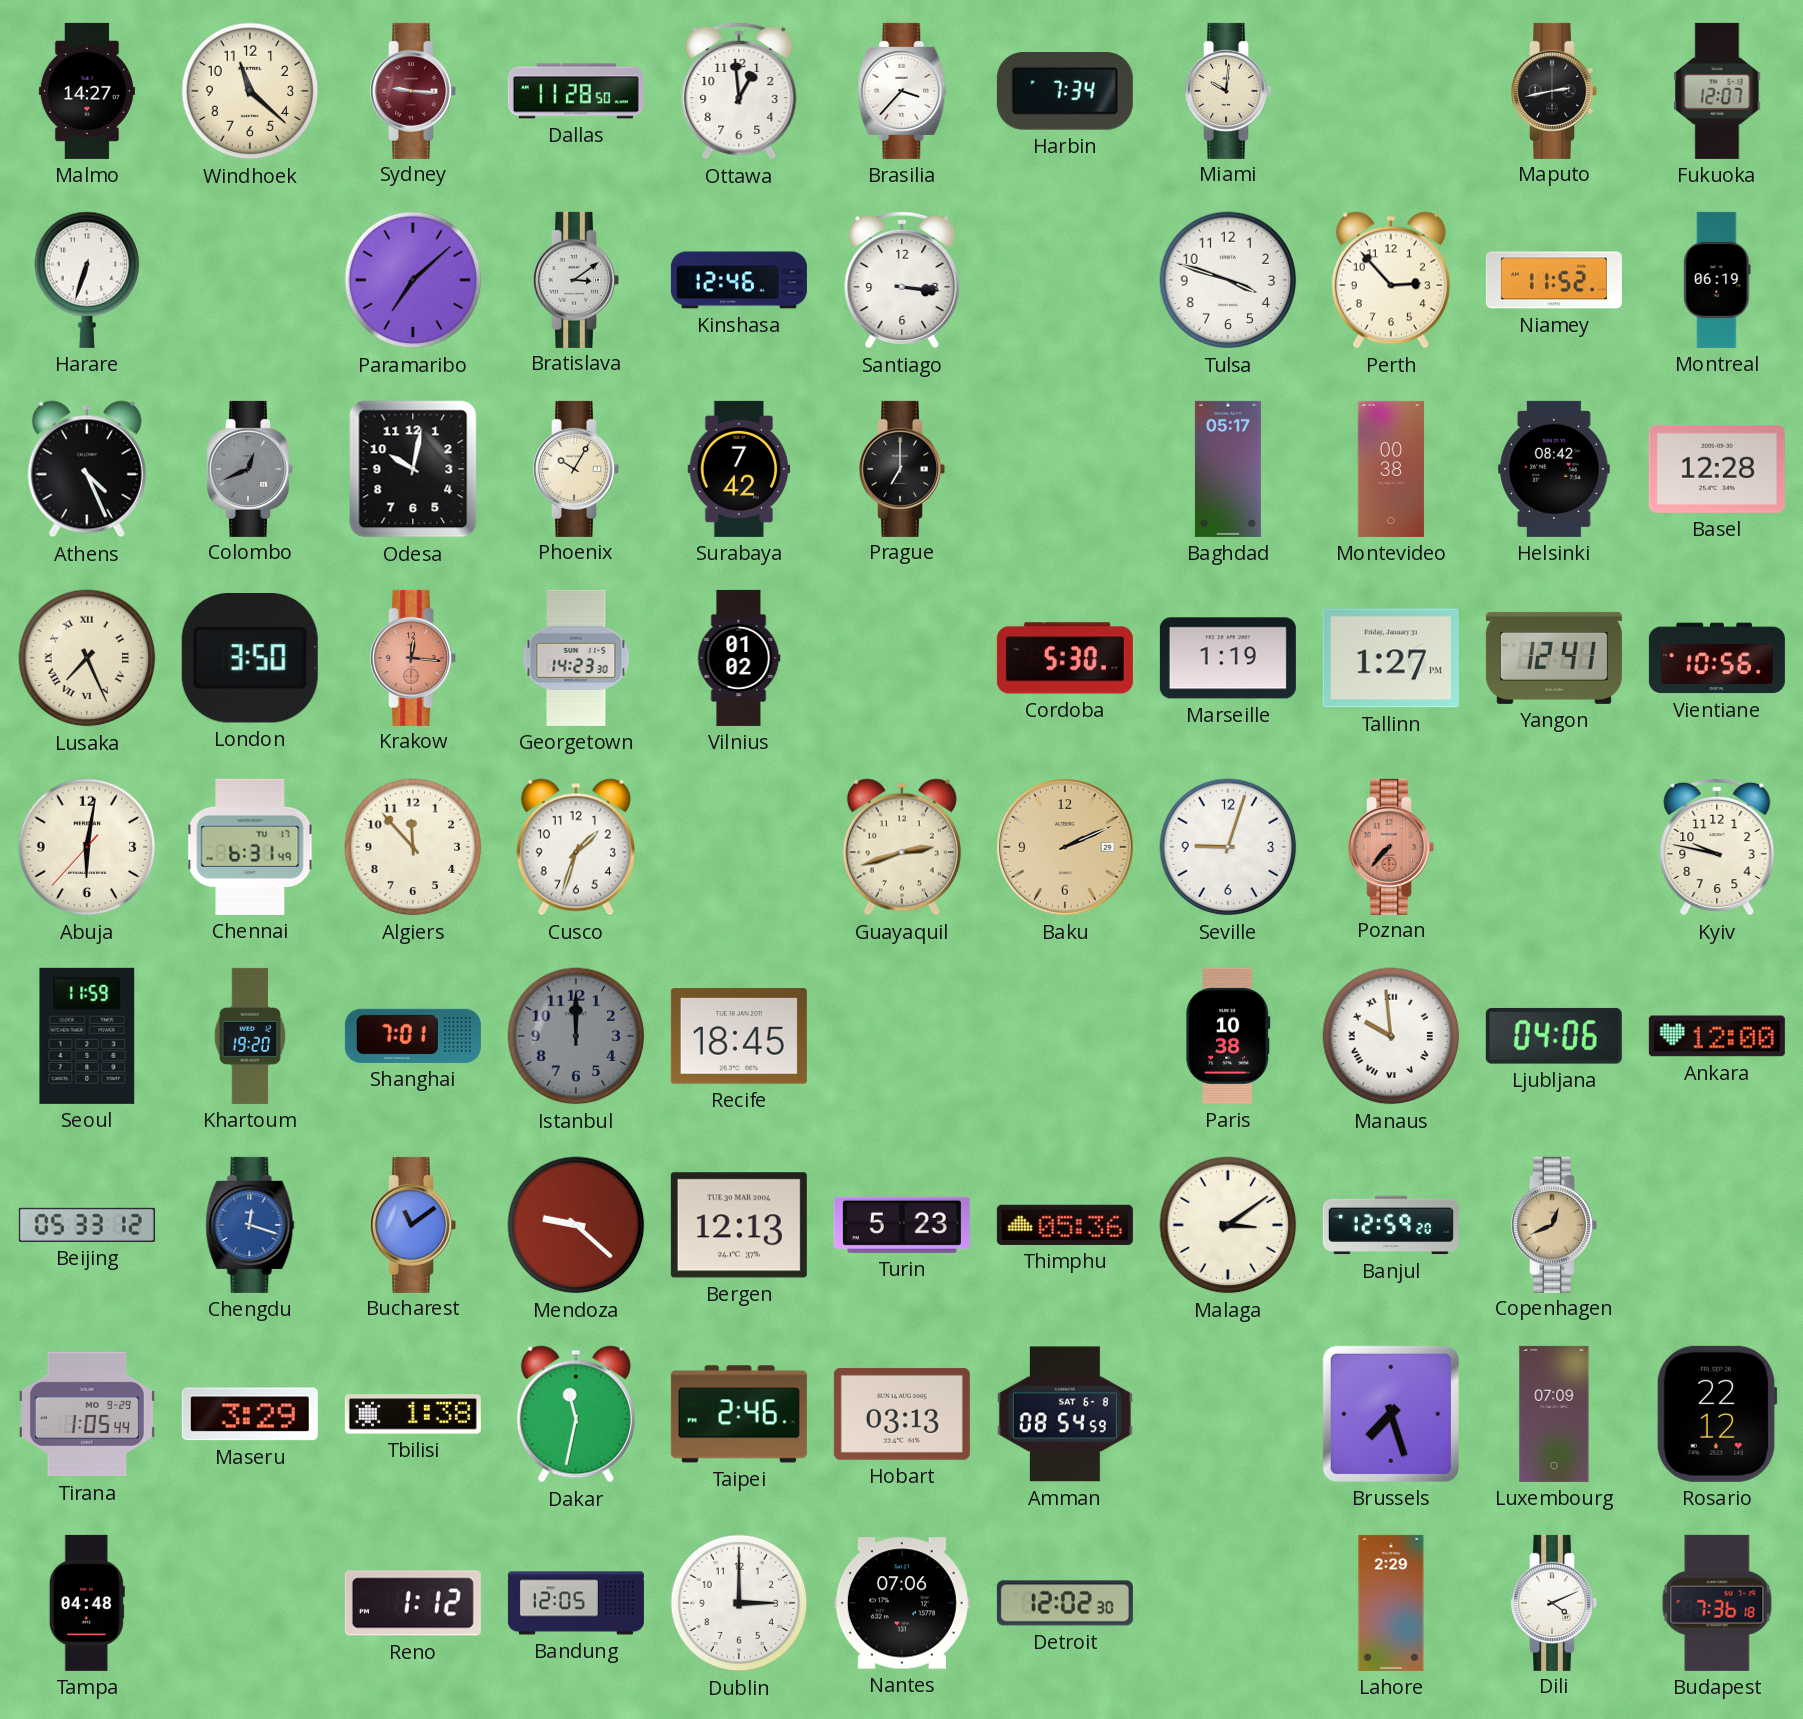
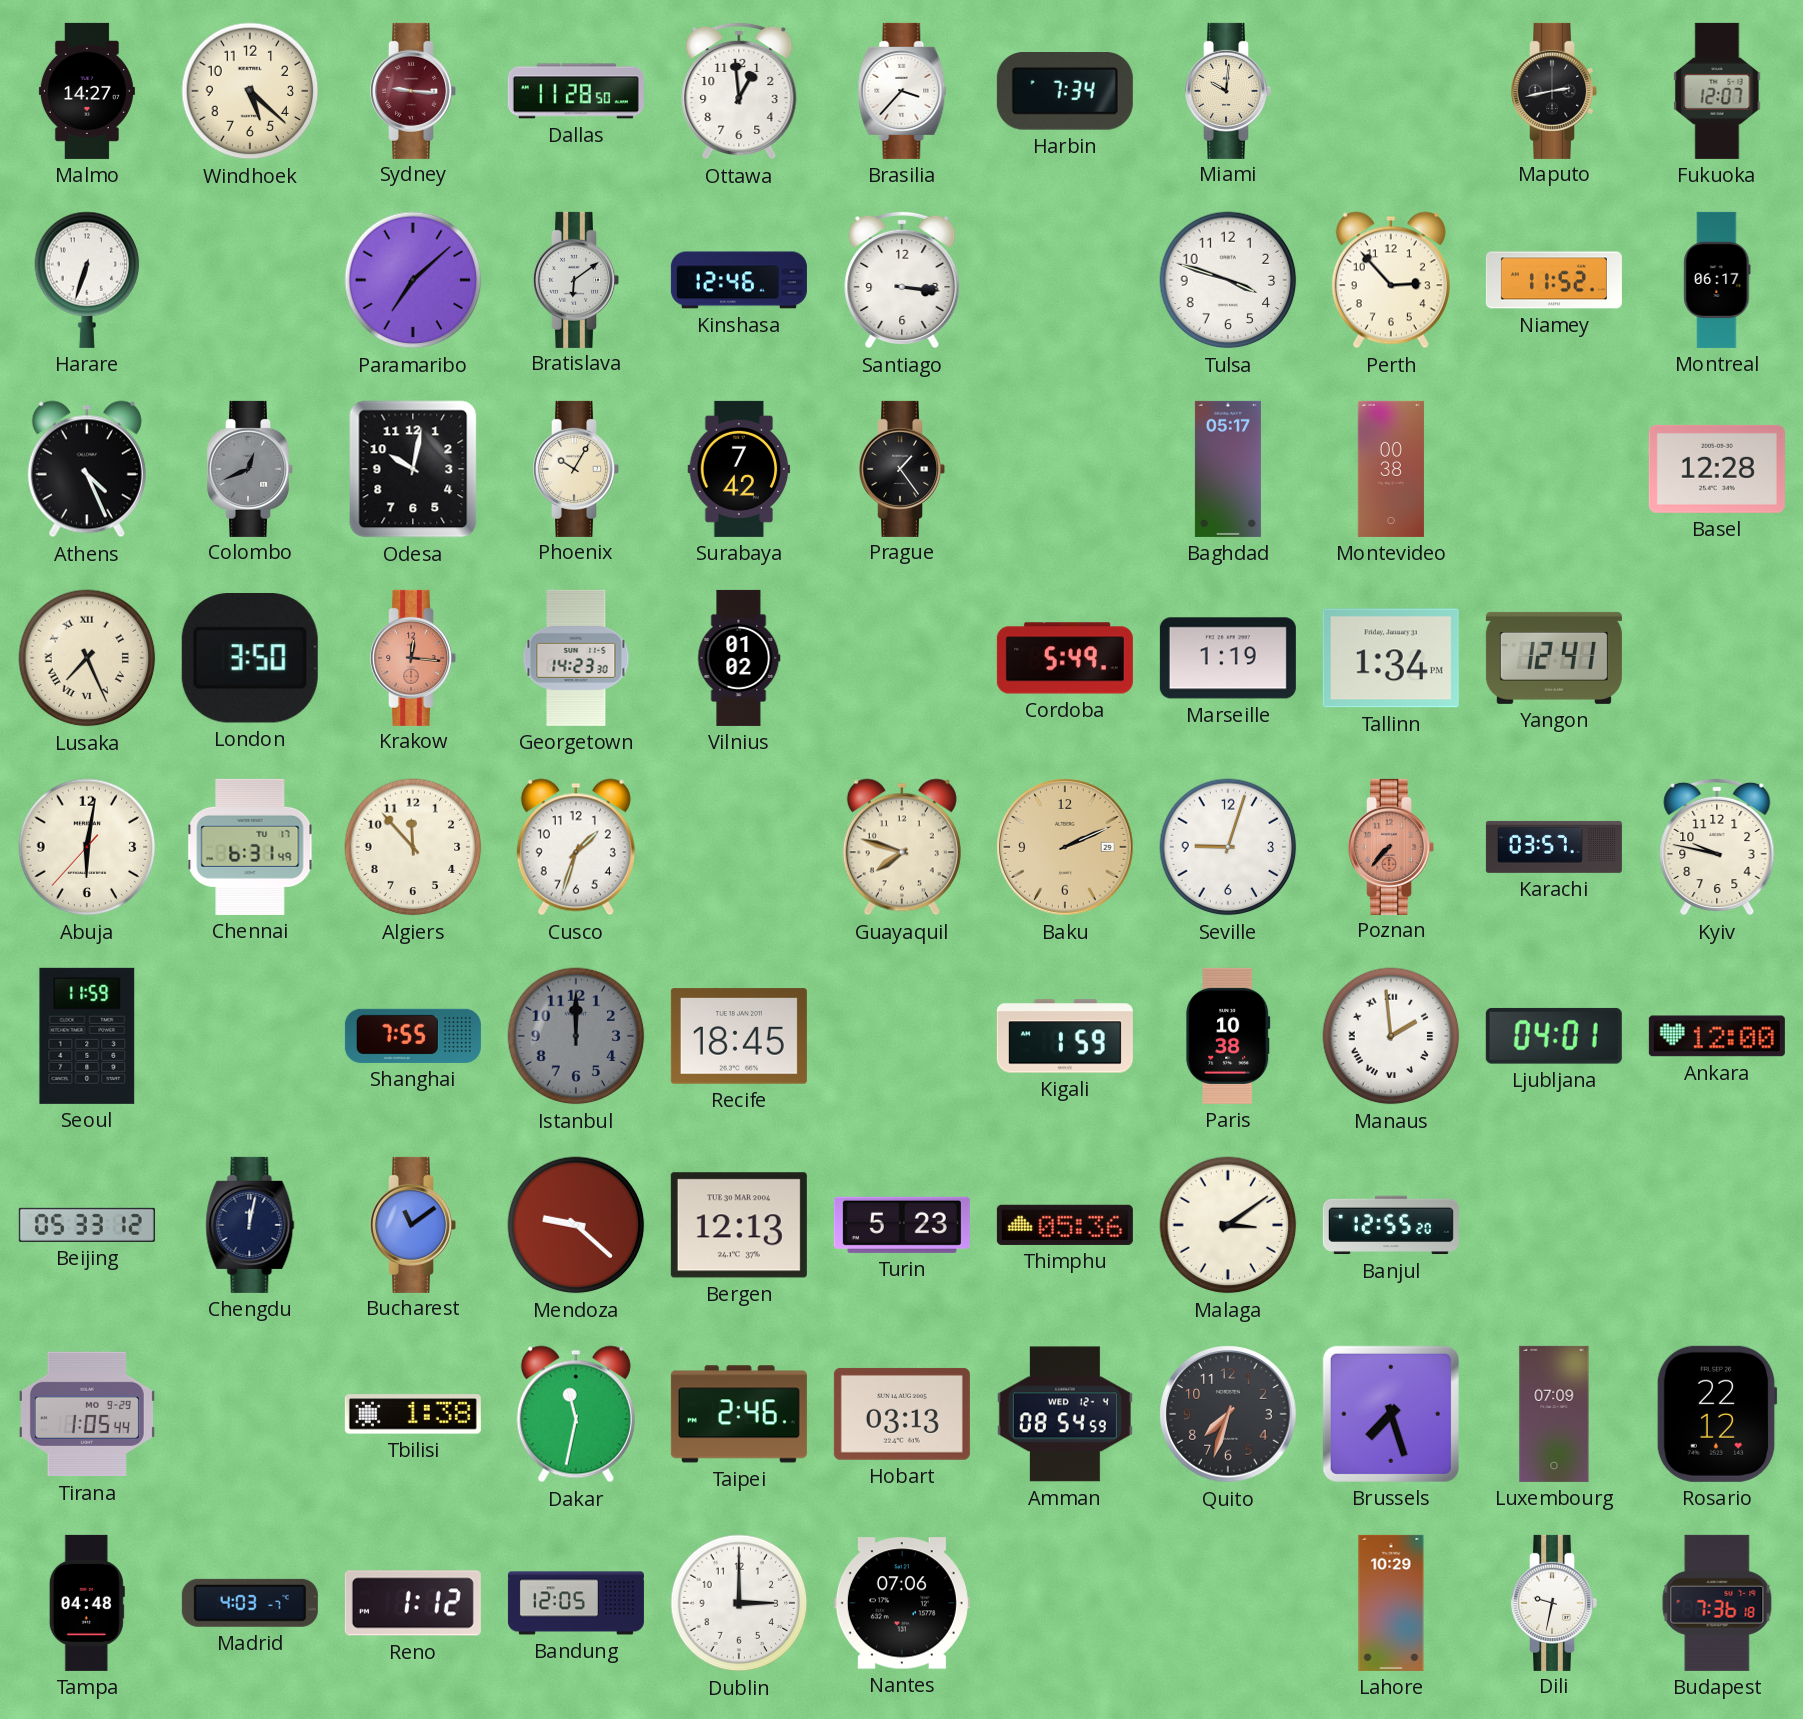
Windhoek: 11:22 -> 5:22 (250, 91)
Bratislava: 3:09 -> 6:09 (576, 280)
Montreal: 06:19 -> 06:17 (1717, 280)
Prague: 7:00 -> 1:24 (902, 469)
Helsinki: 08:42 -> none (1554, 469)
Cordoba: 5:30 -> 5:49 (1065, 658)
Tallinn: 1:27 -> 1:34 (1391, 658)
Vientiane: 10:56 -> none (1717, 658)
Guayaquil: 2:42 -> 7:48 (902, 847)
Karachi: none -> 03:57 (1554, 847)
Khartoum: 19:20 -> none (250, 1036)
Shanghai: 7:01 -> 7:55 (413, 1036)
Kigali: none -> 1:59 (1065, 1036)
Manaus: 9:59 -> 1:59 (1391, 1036)
Ljubljana: 04:06 -> 04:01 (1554, 1036)
Chengdu: 12:18 -> 12:02 (250, 1225)
Chengdu dial: blue -> navy (250, 1225)
Banjul: 12:59 -> 12:55 (1391, 1225)
Copenhagen: 12:41 -> none (1554, 1225)
Maseru: 3:29 -> none (250, 1414)
Amman date: SAT 6-8 -> WED 12-4 (1065, 1414)
Quito: none -> 7:33 (1228, 1414)
Madrid: none -> 4:03 (250, 1603)
Detroit: 12:02 -> none (1065, 1603)
Lahore: 2:29 -> 10:29 (1391, 1603)
Dili: 4:11 -> 9:32 (1554, 1603)
